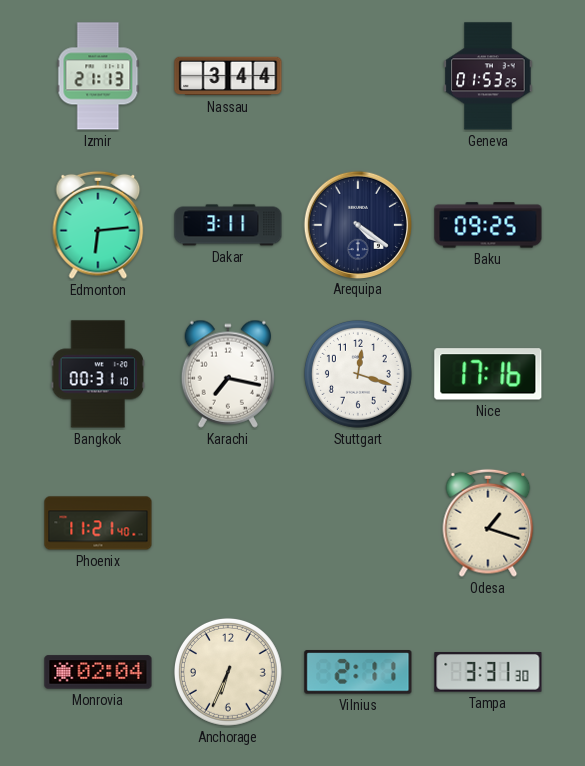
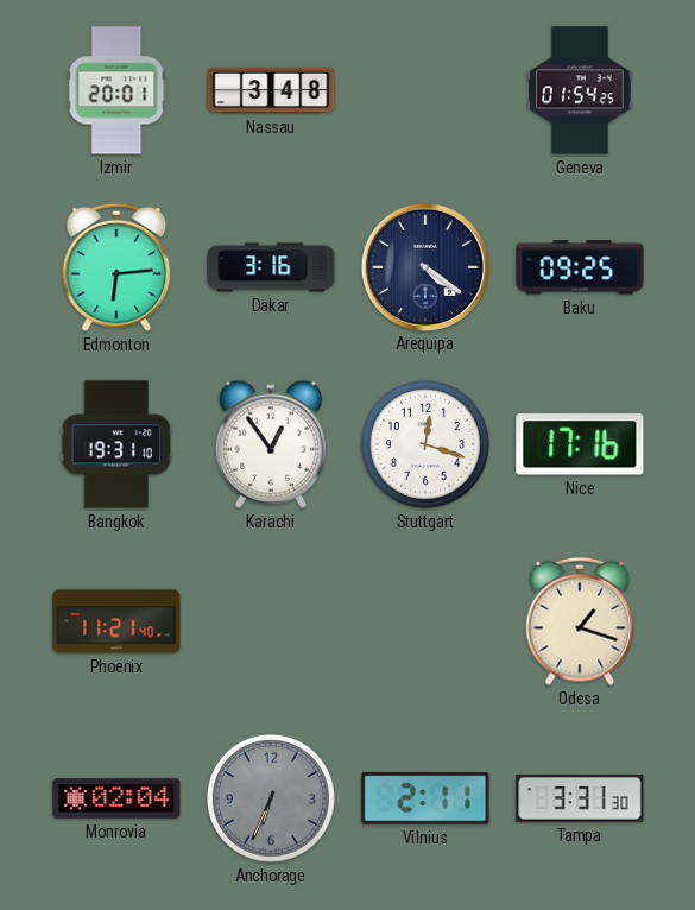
Izmir: 21:13 -> 20:01 (116, 90)
Nassau: 3:44 -> 3:48 (271, 90)
Geneva: 01:53 -> 01:54 (580, 90)
Dakar: 3:11 -> 3:16 (271, 267)
Bangkok: 00:31 -> 19:31 (116, 444)
Karachi: 7:17 -> 12:54 (271, 444)
Anchorage dial: cream -> grey (271, 798)
